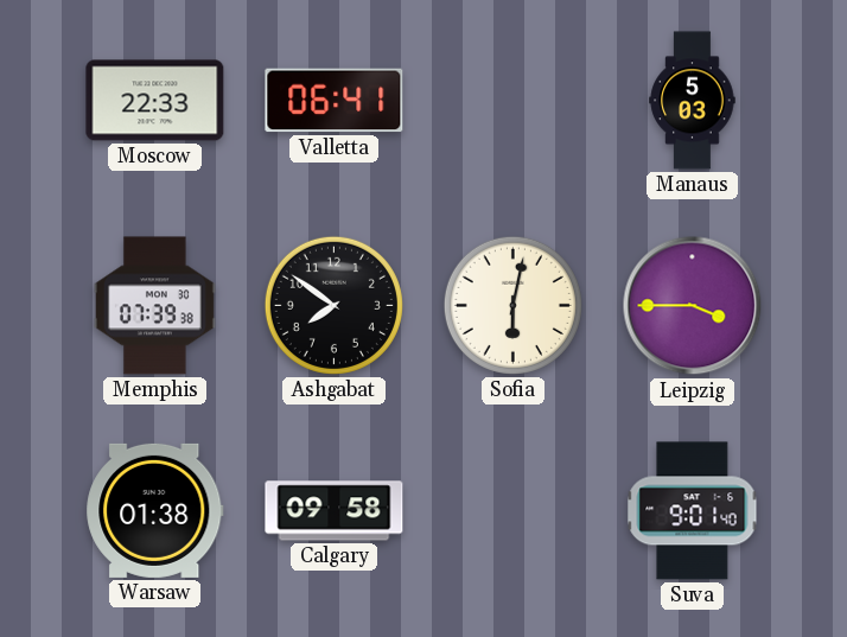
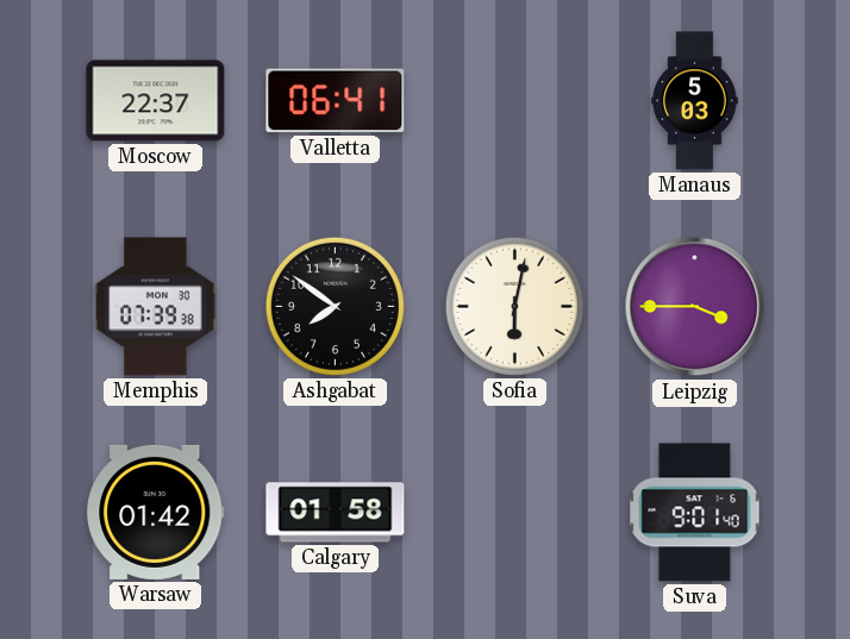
Moscow: 22:33 -> 22:37 (156, 101)
Warsaw: 01:38 -> 01:42 (156, 512)
Calgary: 09:58 -> 01:58 (336, 513)
